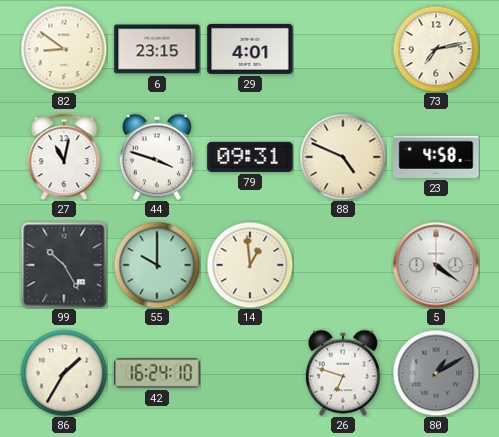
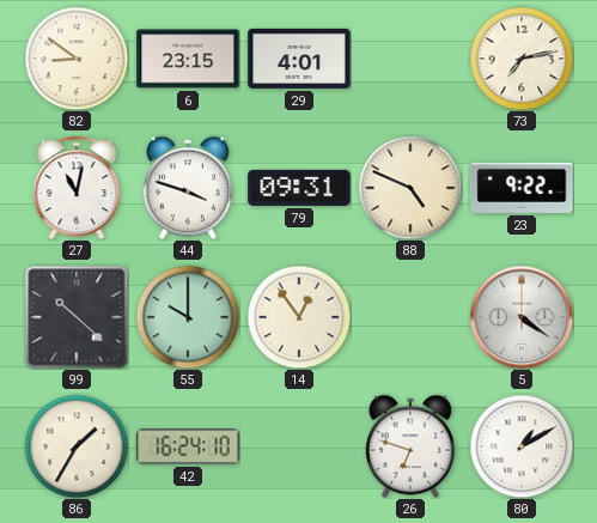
23: 4:58 -> 9:22 (522, 188)
99: 10:25 -> 10:22 (77, 317)
14: 12:59 -> 12:54 (299, 317)
80 dial: grey -> white (522, 446)
